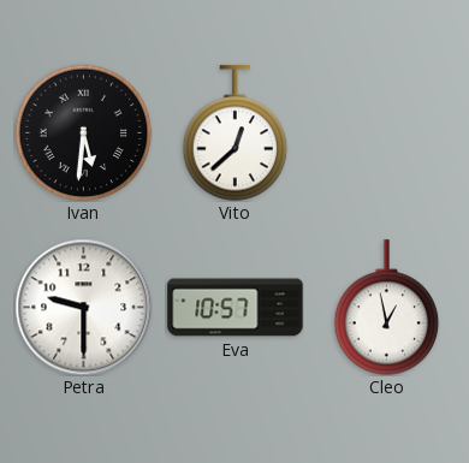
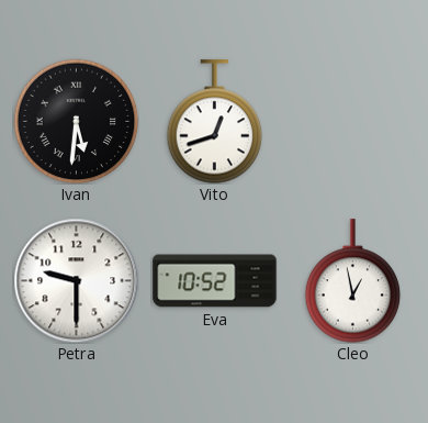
Vito: 12:38 -> 12:42 (215, 122)
Eva: 10:57 -> 10:52 (215, 281)
